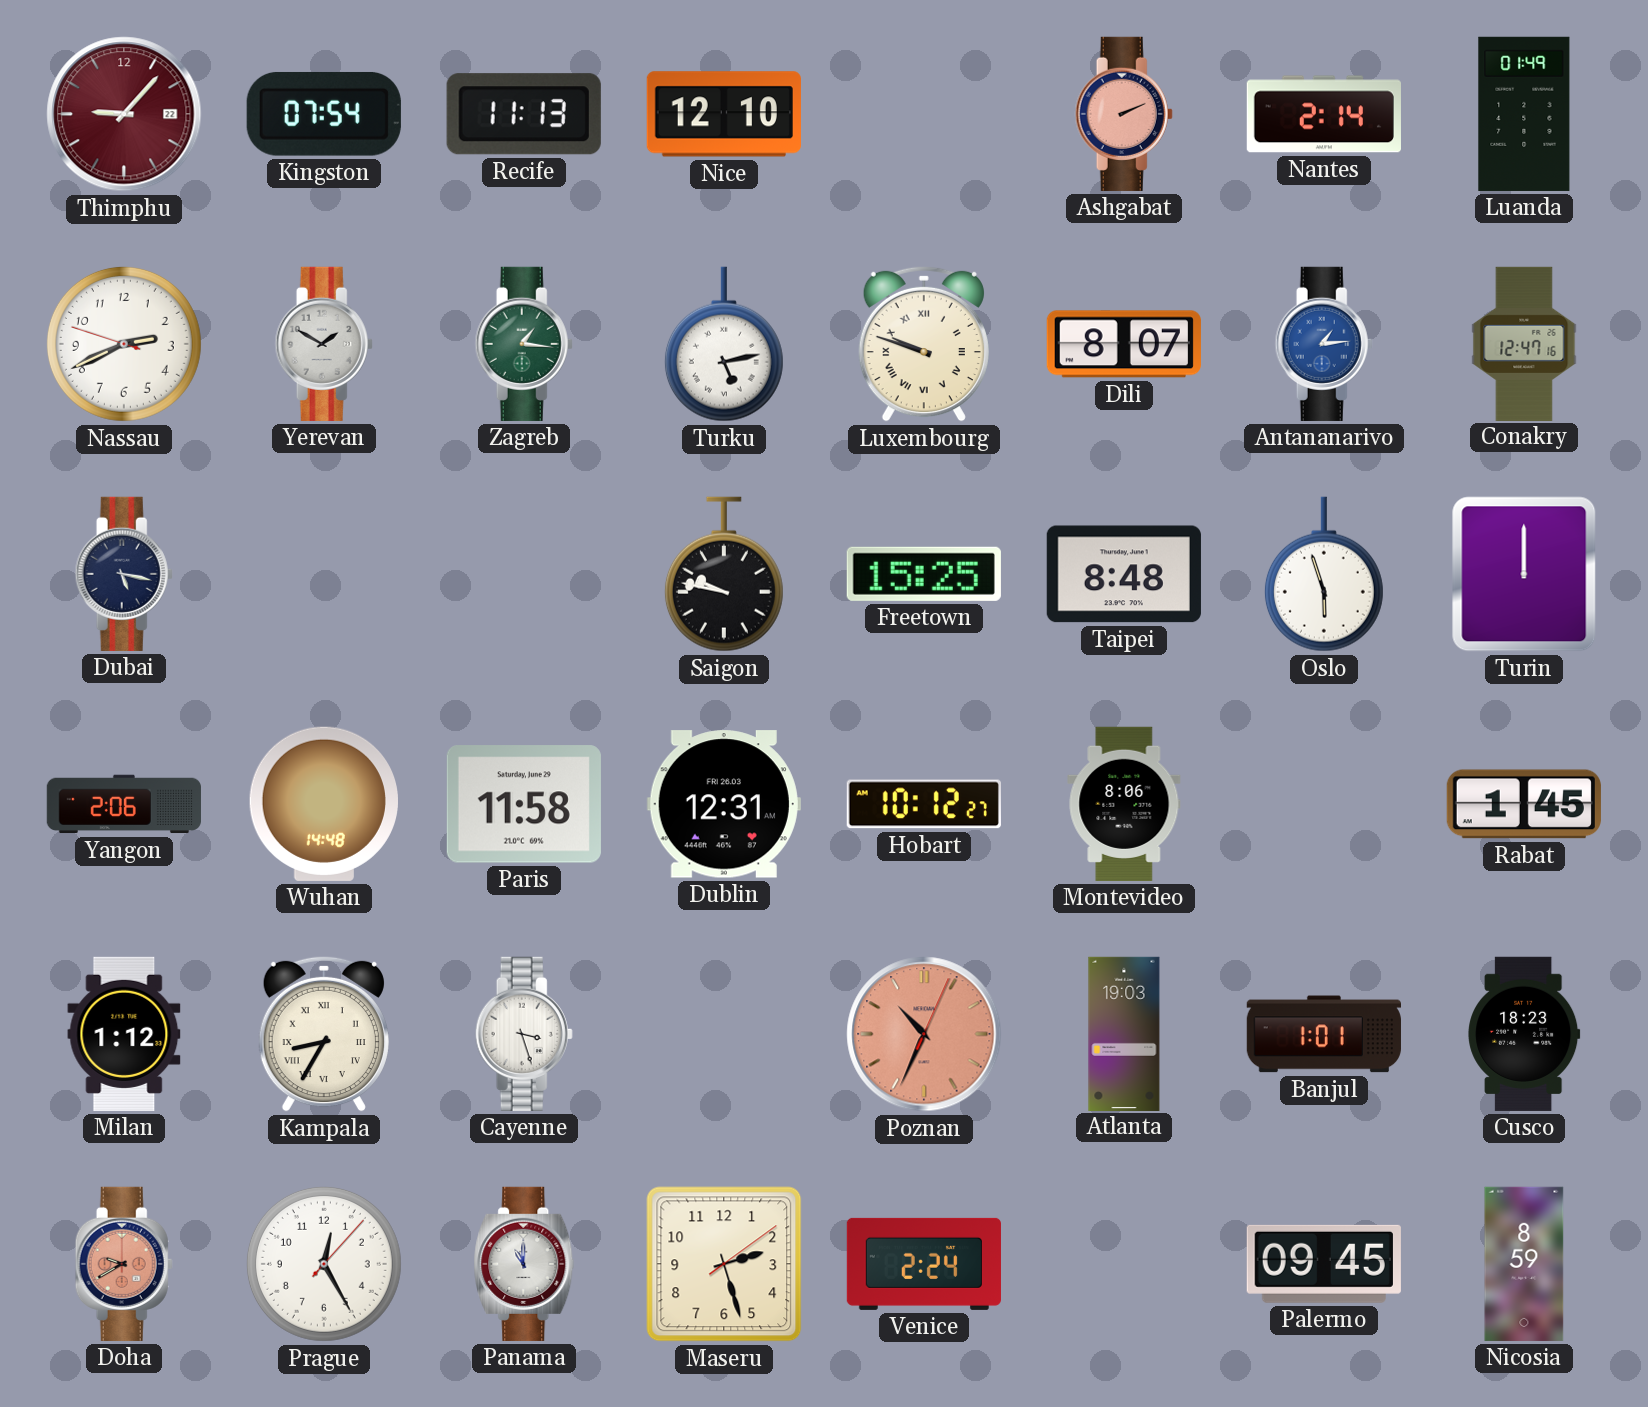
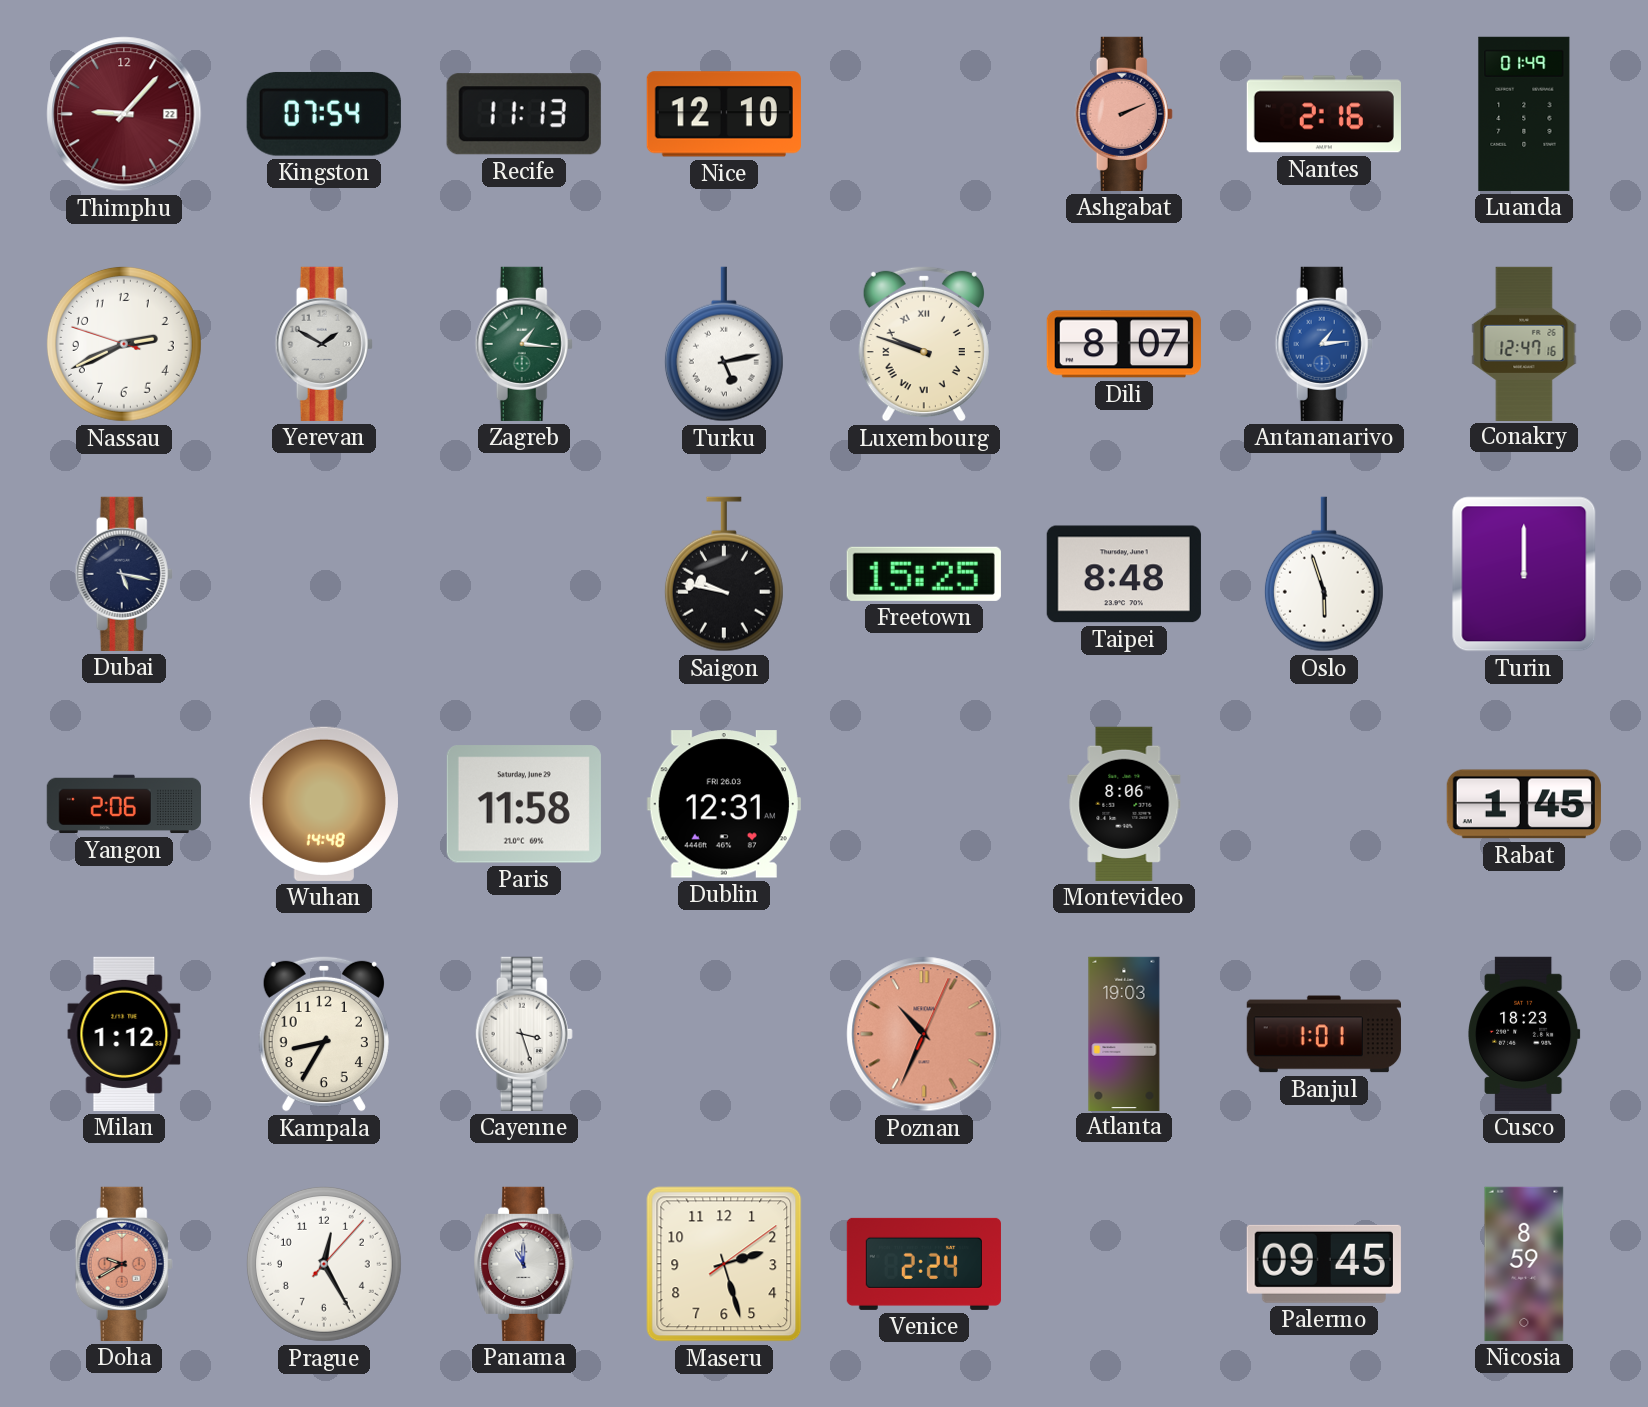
Nantes: 2:14 -> 2:16 (1324, 114)
Hobart: 10:12 -> none (924, 804)
Kampala numerals: Roman -> Arabic (324, 1034)
